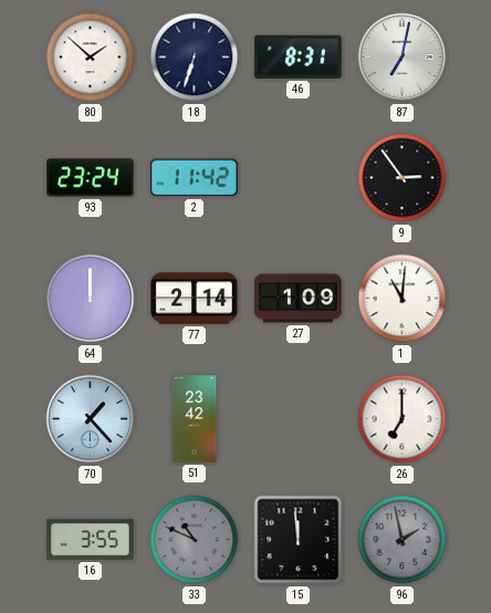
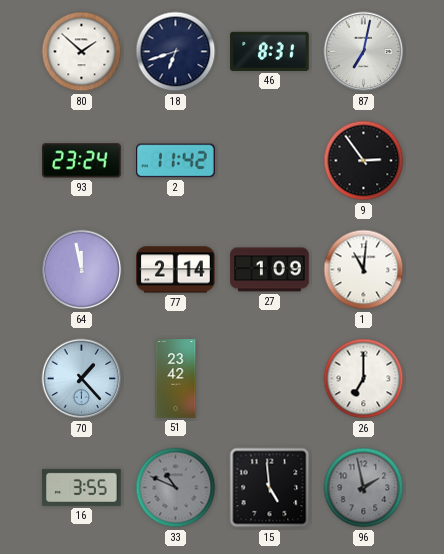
18: 6:33 -> 6:42 (176, 52)
64: 12:00 -> 11:58 (82, 270)
15: 11:59 -> 4:59 (270, 488)
